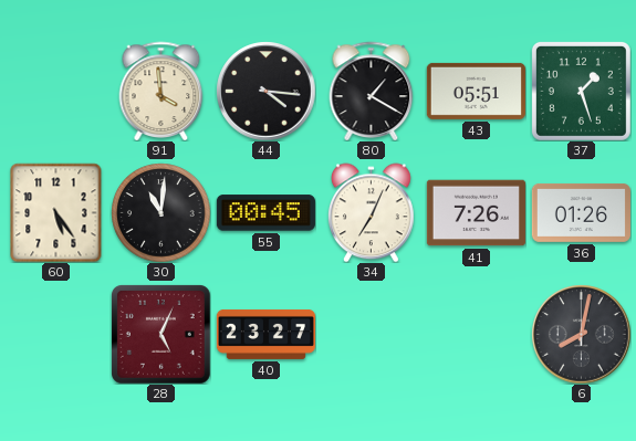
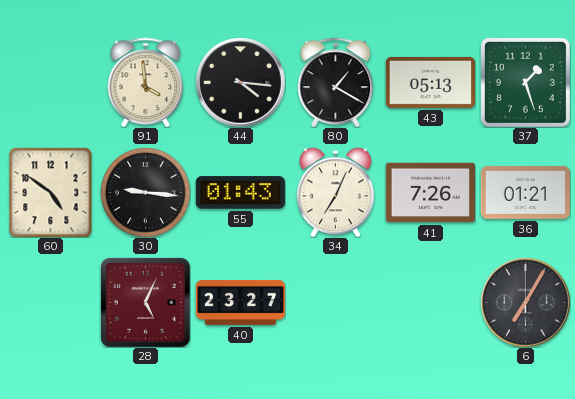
43: 05:51 -> 05:13 (430, 82)
60: 5:24 -> 4:51 (51, 192)
30: 11:01 -> 9:16 (145, 192)
55: 00:45 -> 01:43 (240, 193)
36: 01:26 -> 01:21 (525, 192)
6: 8:02 -> 7:05 (525, 302)
